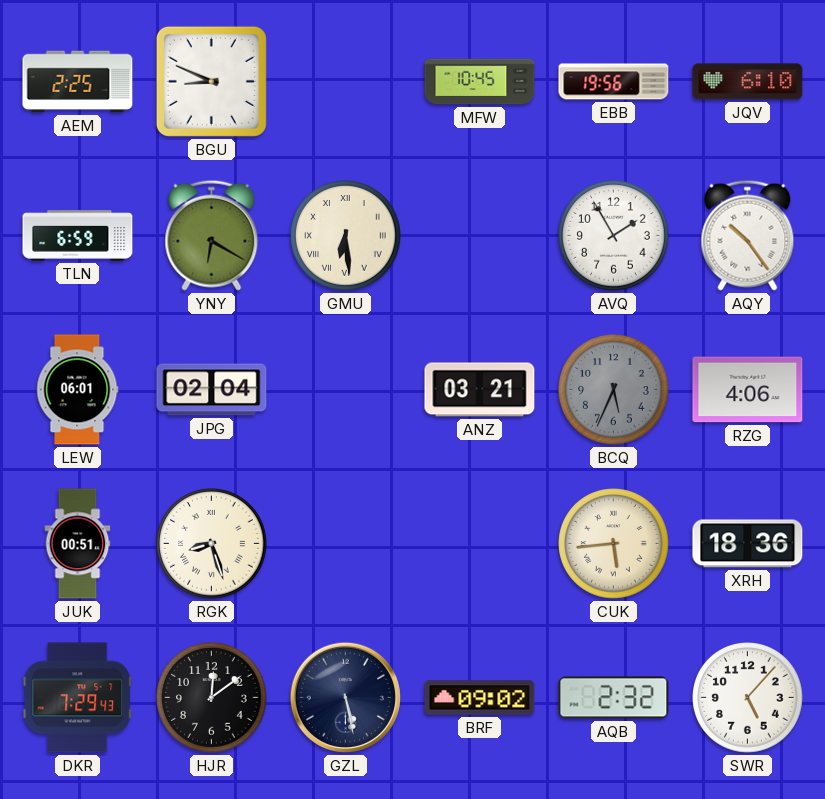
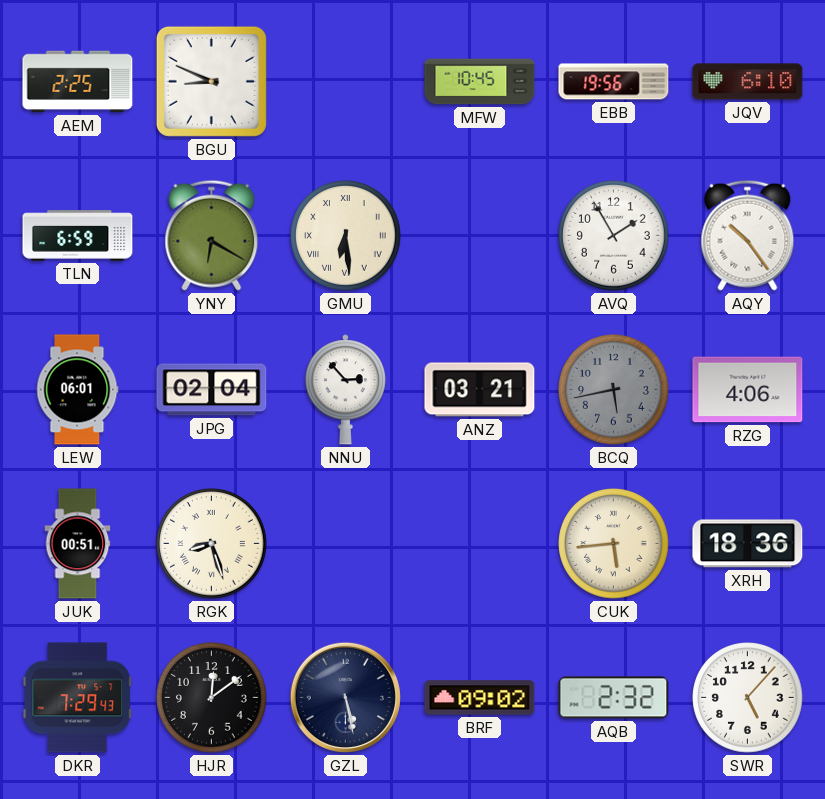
NNU: none -> 2:53 (345, 390)
BCQ: 5:34 -> 5:43 (614, 390)
